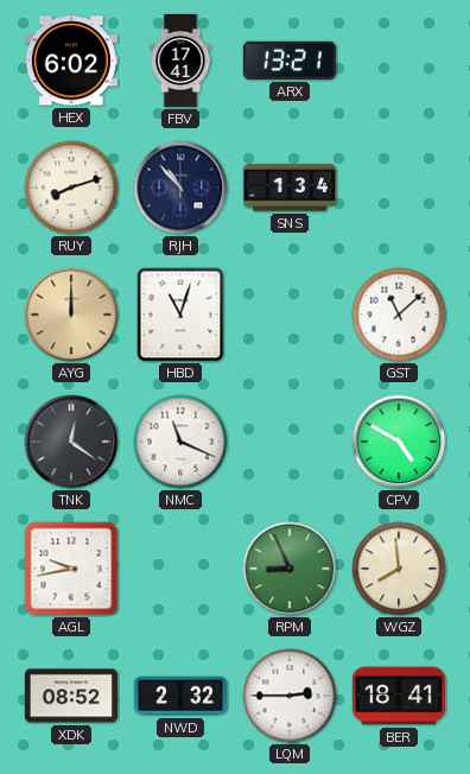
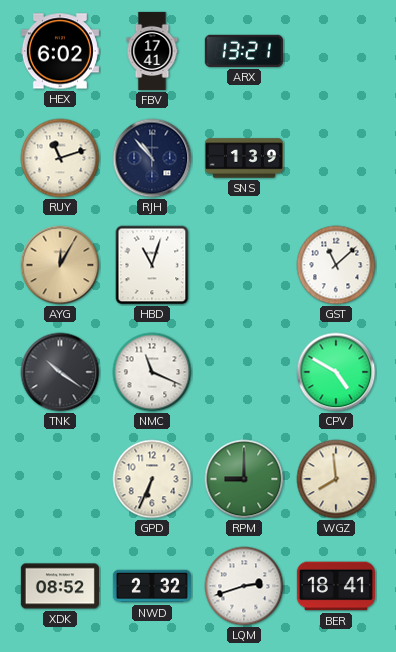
RUY: 8:12 -> 11:12 (60, 158)
SNS: 1:34 -> 1:39 (244, 158)
AYG: 12:00 -> 12:05 (60, 265)
TNK: 12:21 -> 10:21 (60, 372)
AGL: 9:43 -> none (71, 569)
GPD: none -> 6:34 (152, 479)
RPM: 8:56 -> 9:00 (244, 479)
LQM: 2:45 -> 2:42 (244, 586)
